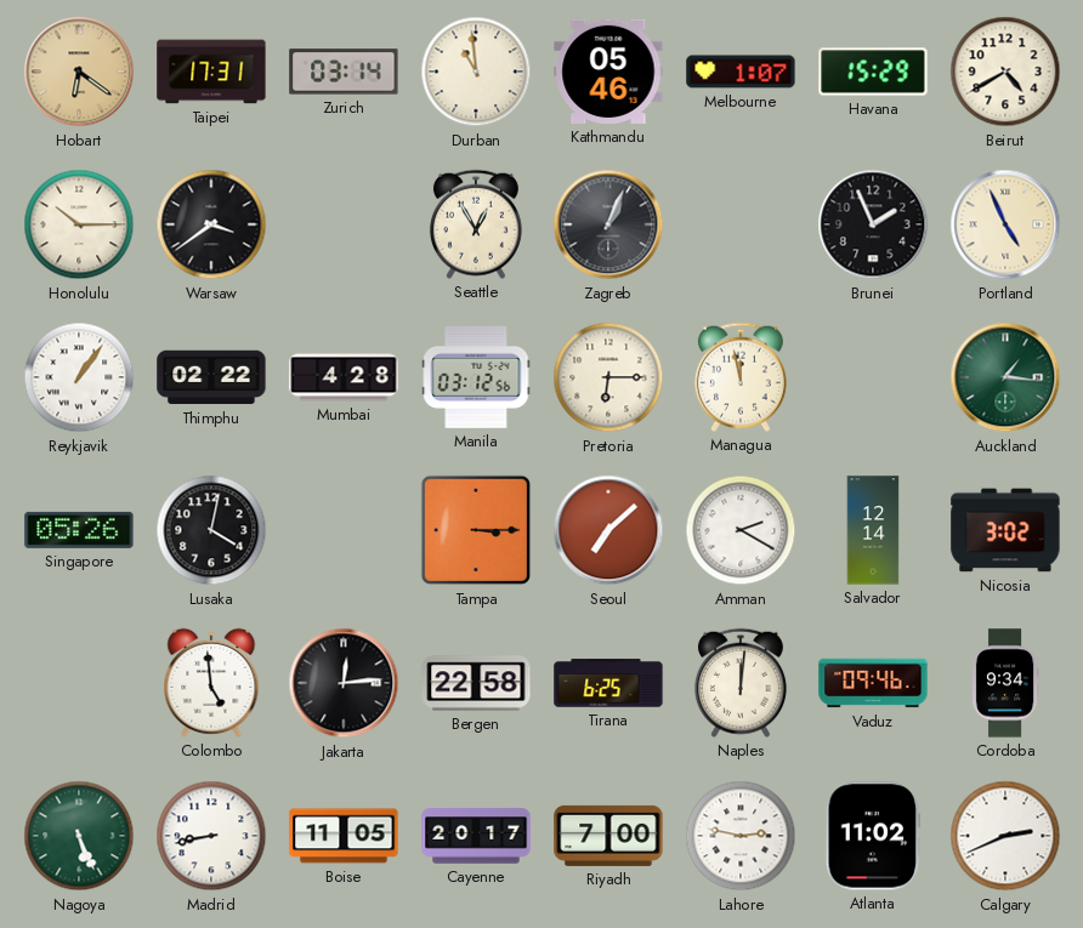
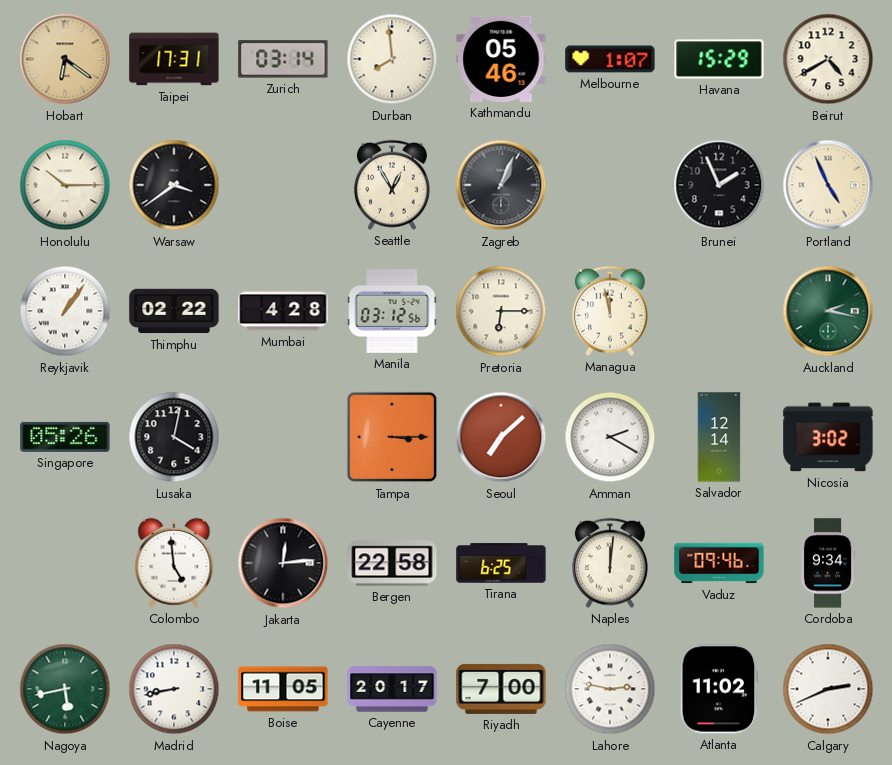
Durban: 10:59 -> 7:59 (392, 59)
Auckland: 1:16 -> 2:17 (828, 311)
Nagoya: 5:26 -> 5:43 (65, 689)
